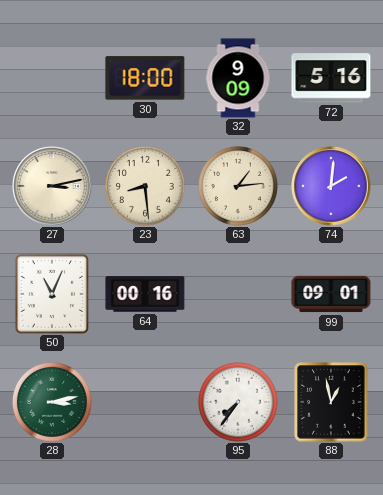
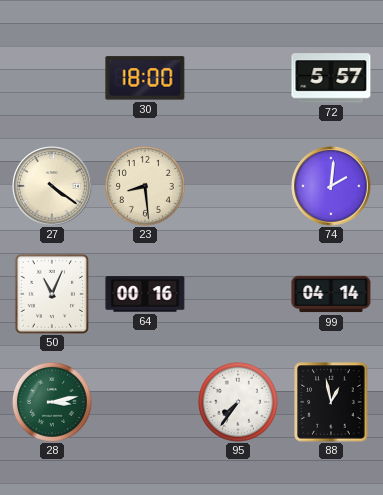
32: 9:09 -> none (238, 78)
72: 5:16 -> 5:57 (331, 78)
27: 3:13 -> 4:21 (52, 186)
63: 1:14 -> none (238, 186)
99: 09:01 -> 04:14 (331, 294)
